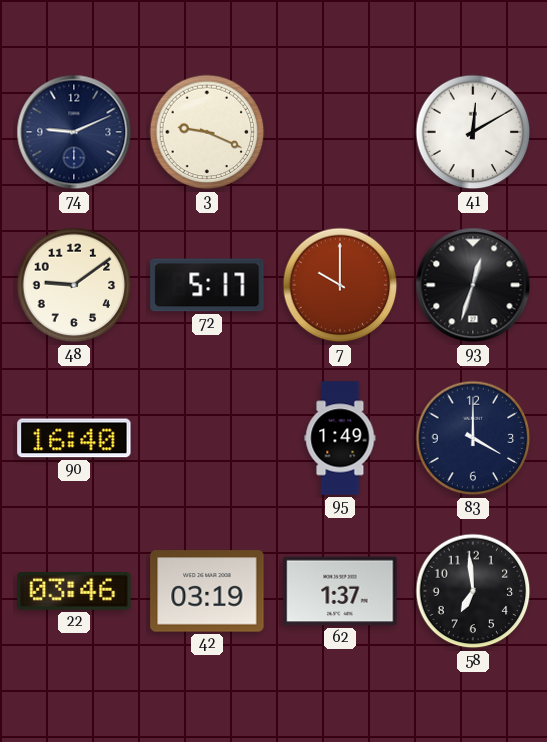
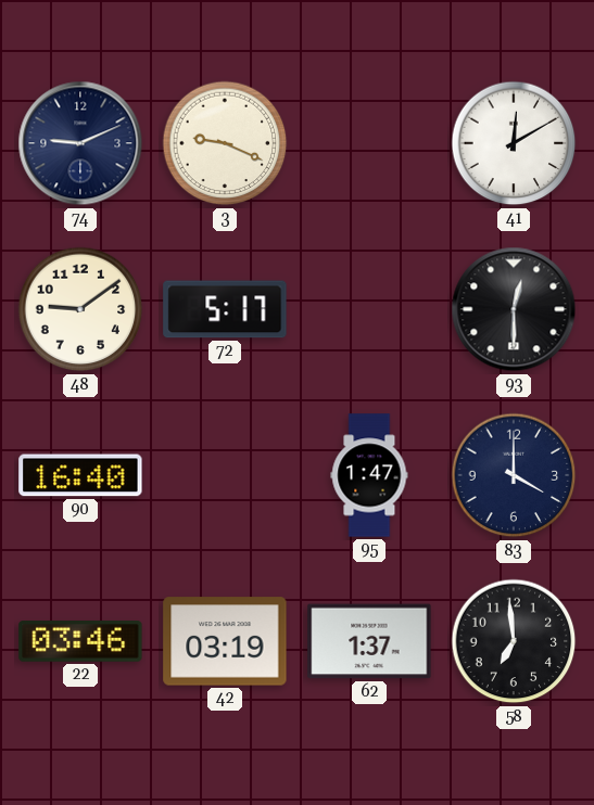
7: 10:00 -> none (340, 285)
93: 12:33 -> 12:30 (514, 309)
95: 1:49 -> 1:47 (369, 475)
